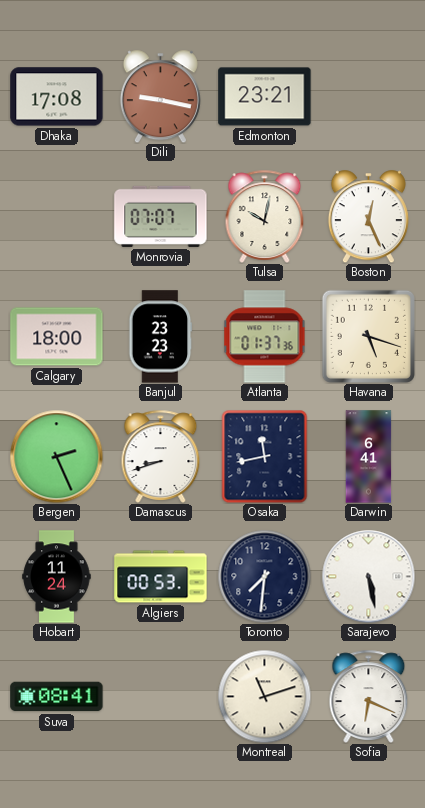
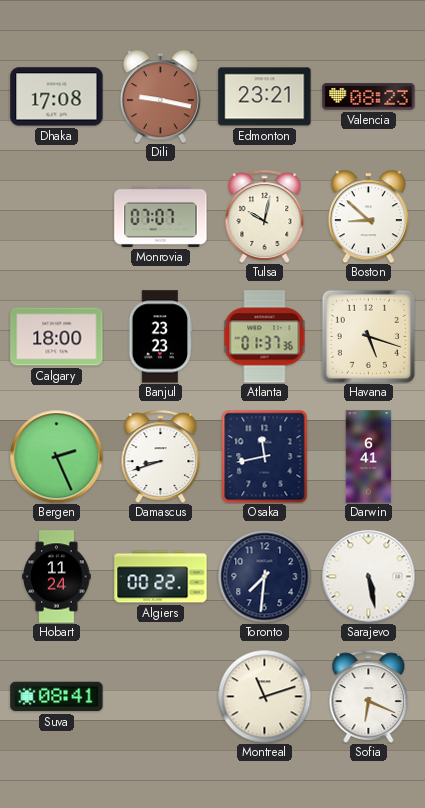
Valencia: none -> 08:23 (369, 97)
Boston: 12:26 -> 8:52 (368, 216)
Algiers: 00:53 -> 00:22 (161, 577)
